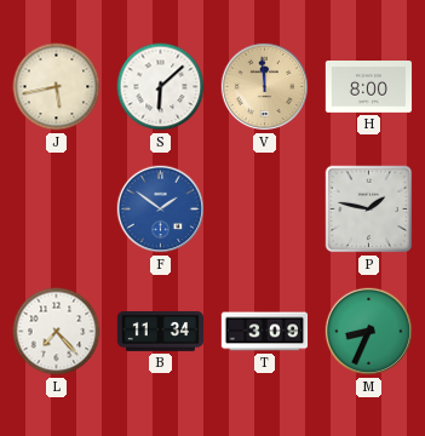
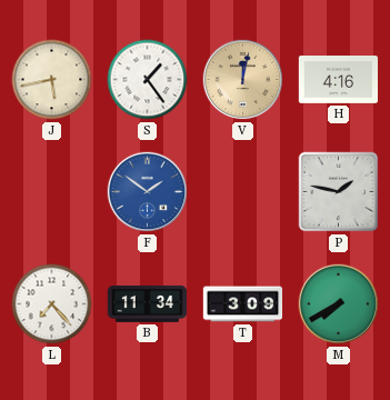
S: 6:08 -> 1:24 (148, 80)
V: 11:59 -> 12:02 (243, 80)
H: 8:00 -> 4:16 (339, 80)
M: 8:34 -> 7:40 (339, 304)
